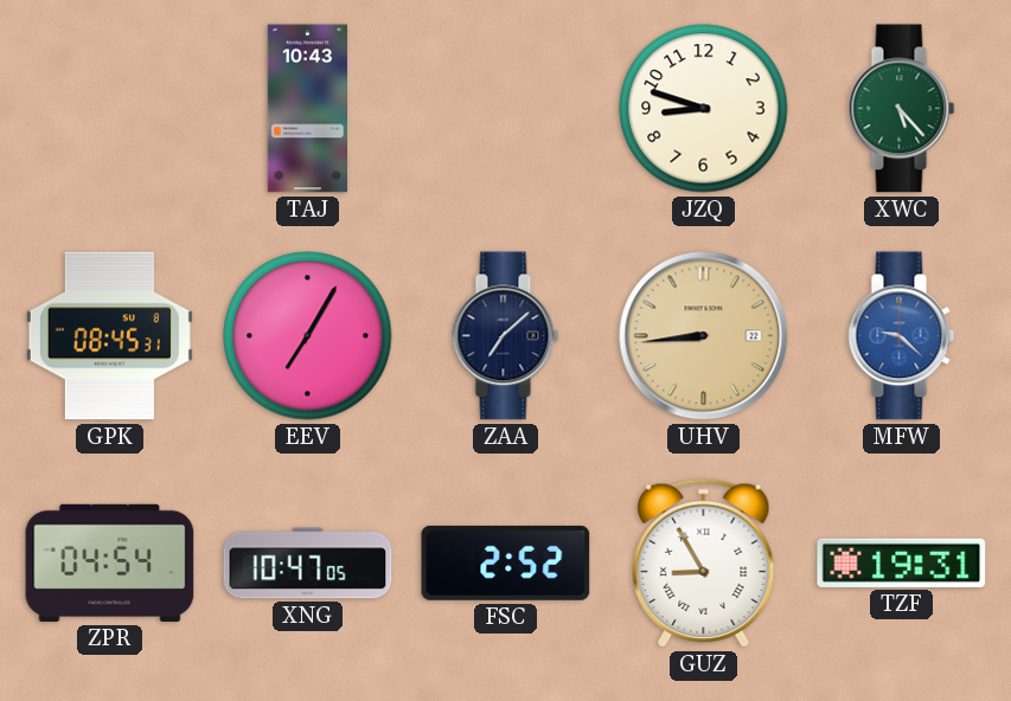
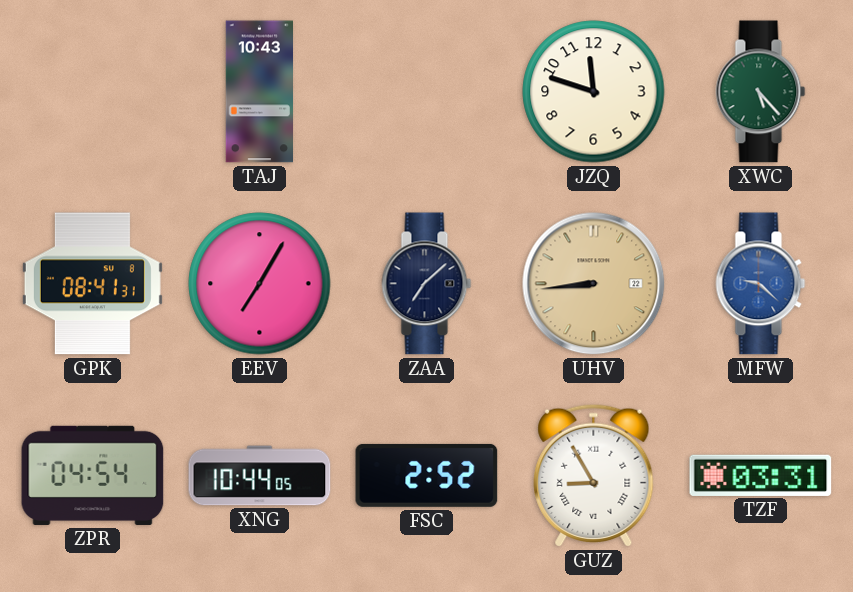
JZQ: 8:48 -> 11:48 (594, 92)
GPK: 08:45 -> 08:41 (92, 284)
XNG: 10:47 -> 10:44 (260, 476)
TZF: 19:31 -> 03:31 (761, 475)
